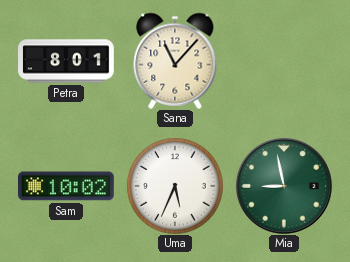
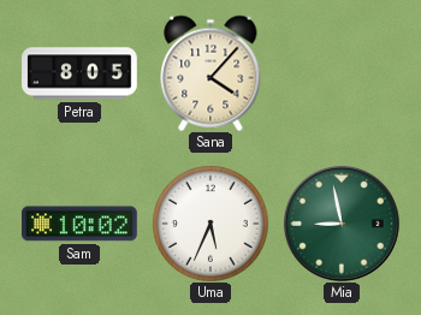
Petra: 8:01 -> 8:05 (79, 73)
Sana: 11:07 -> 4:07 (210, 73)
